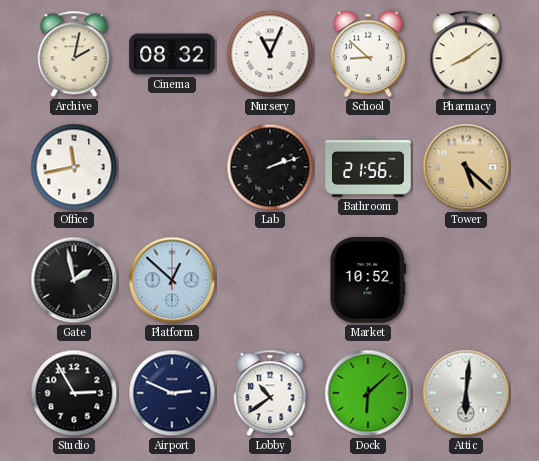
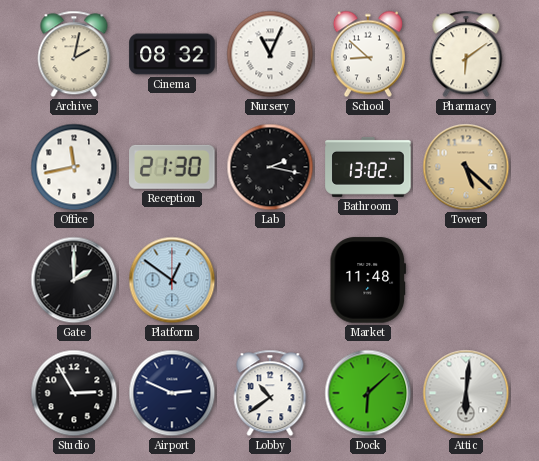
Pharmacy: 8:09 -> 6:09 (466, 54)
Reception: none -> 21:30 (172, 167)
Lab: 2:12 -> 2:17 (270, 167)
Bathroom: 21:56 -> 13:02 (368, 167)
Gate: 1:58 -> 2:00 (74, 280)
Platform: 12:52 -> 12:51 (172, 280)
Market: 10:52 -> 11:48 (367, 280)
